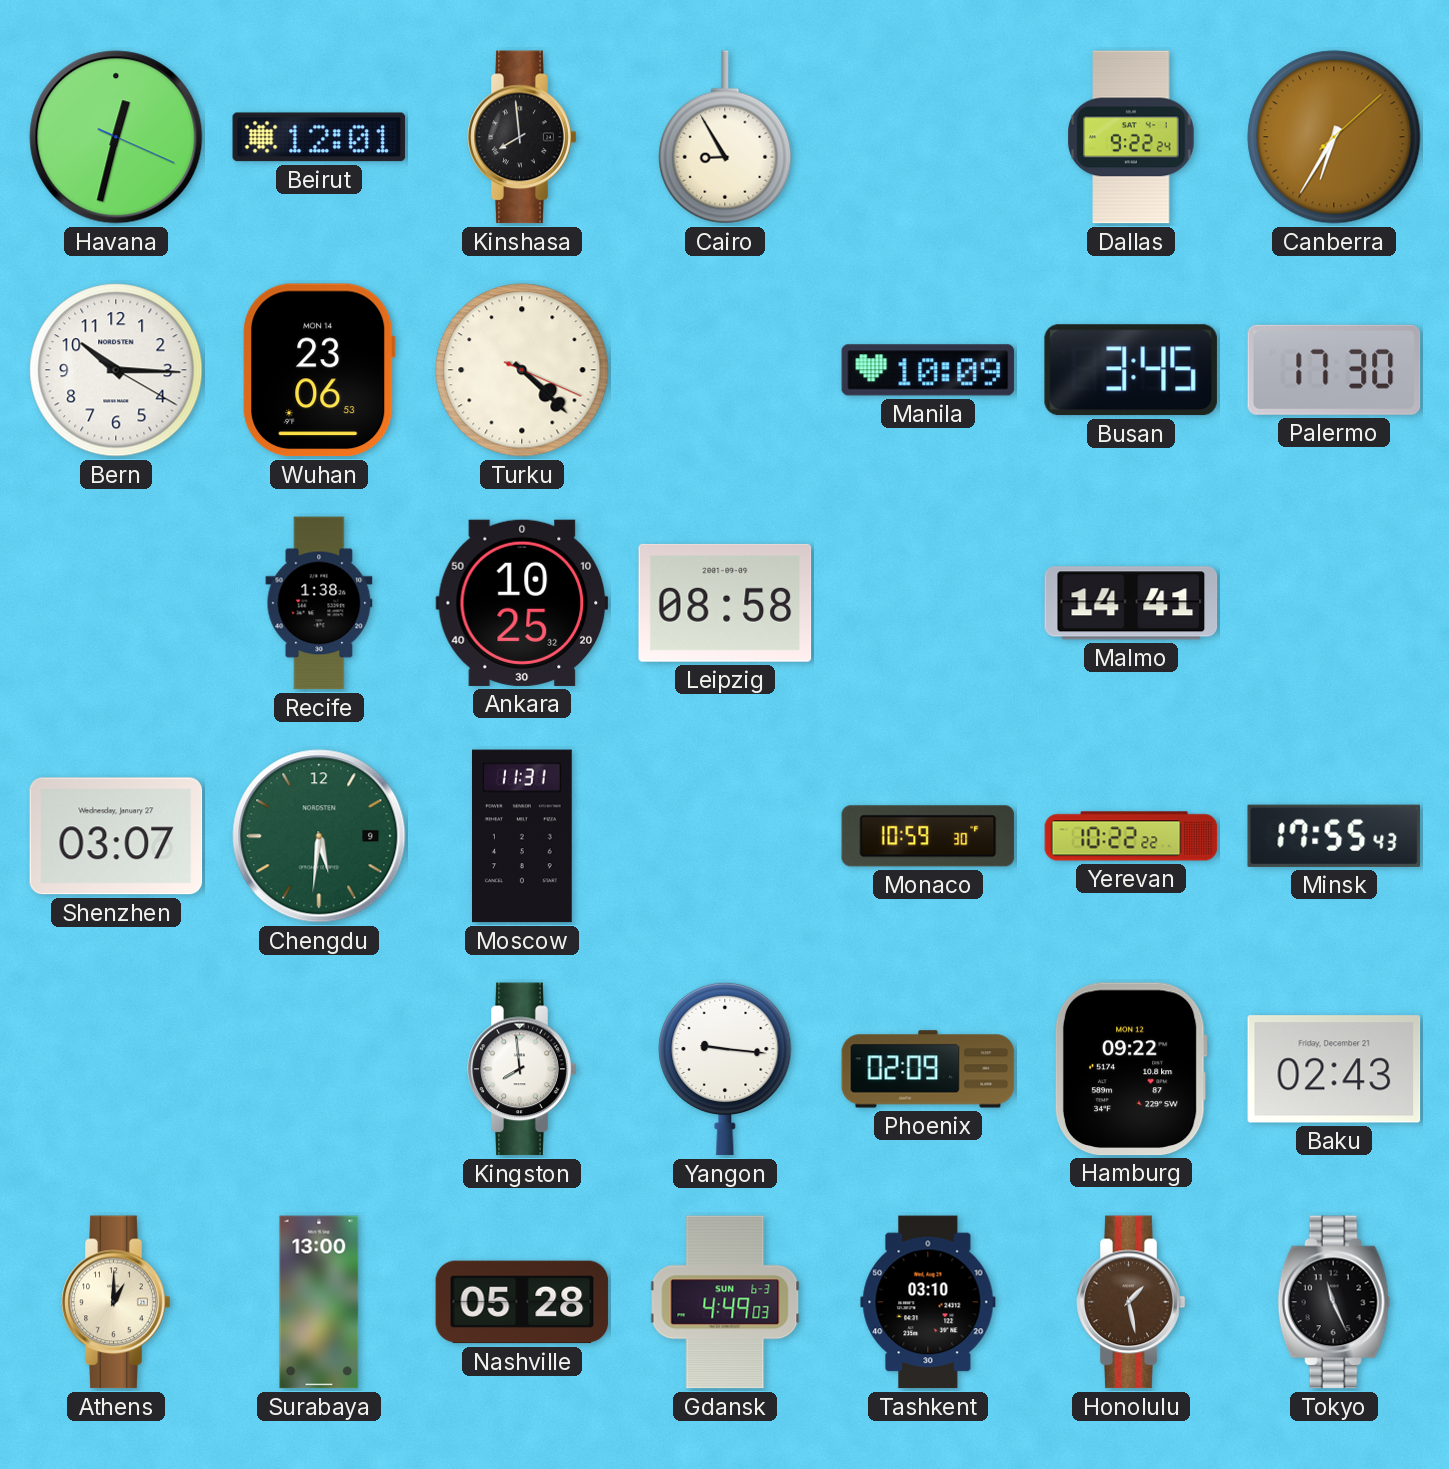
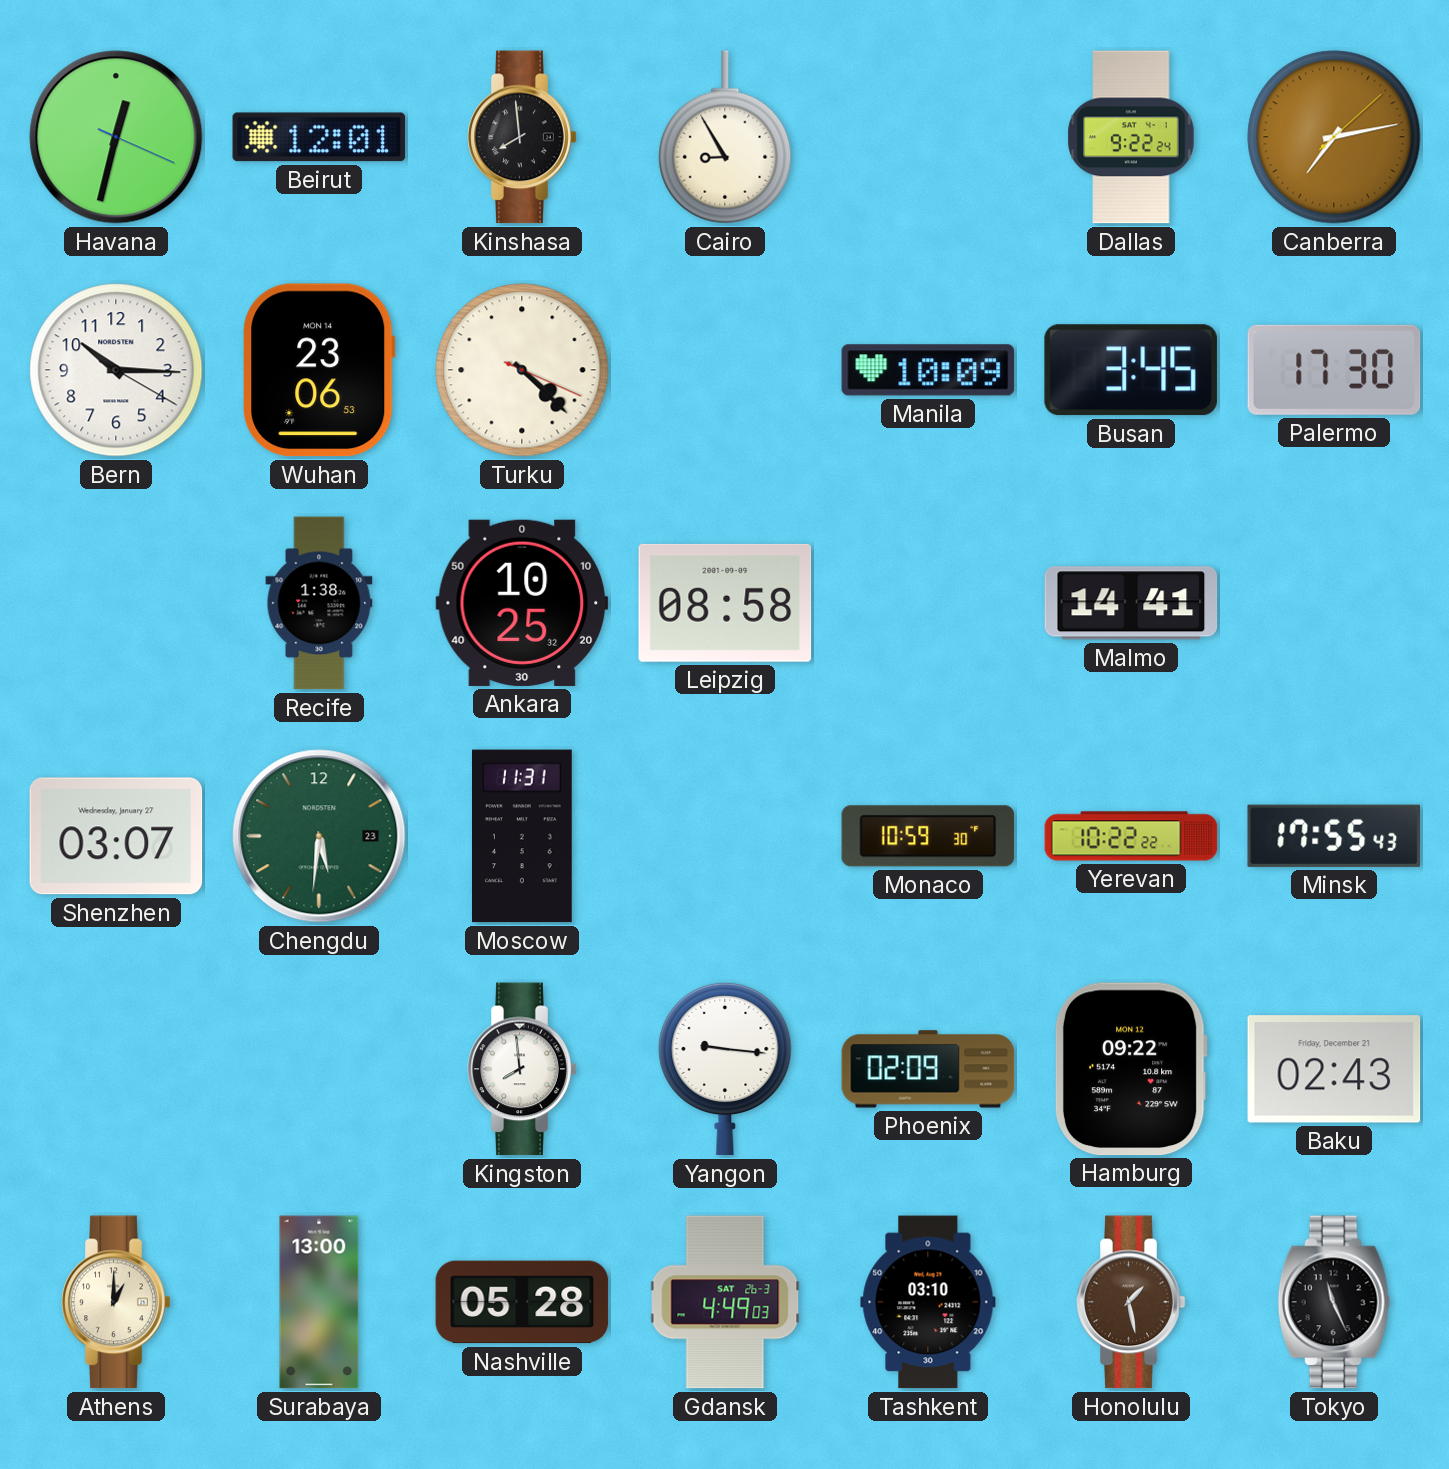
Canberra: 6:35 -> 7:13 (1334, 137)
Chengdu date: 9 -> 23 (319, 836)
Gdansk date: SUN 6-3 -> SAT 26-3 (725, 1302)
